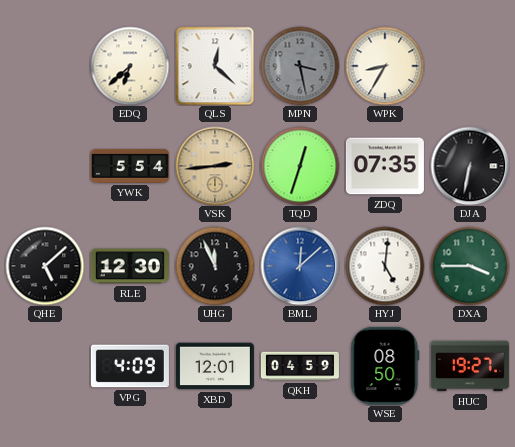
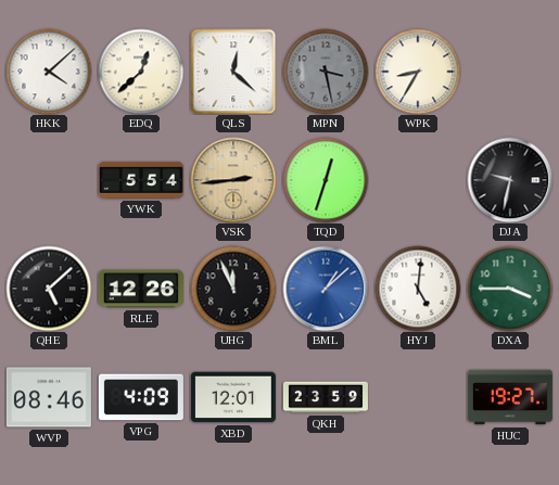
HKK: none -> 4:08 (49, 72)
EDQ: 6:38 -> 12:38 (141, 72)
ZDQ: 07:35 -> none (385, 166)
DJA: 6:32 -> 9:32 (510, 180)
RLE: 12:30 -> 12:26 (141, 289)
BML: 12:08 -> 1:08 (326, 289)
WVP: none -> 08:46 (49, 397)
QKH: 04:59 -> 23:59 (326, 397)
WSE: 08:50 -> none (385, 366)
